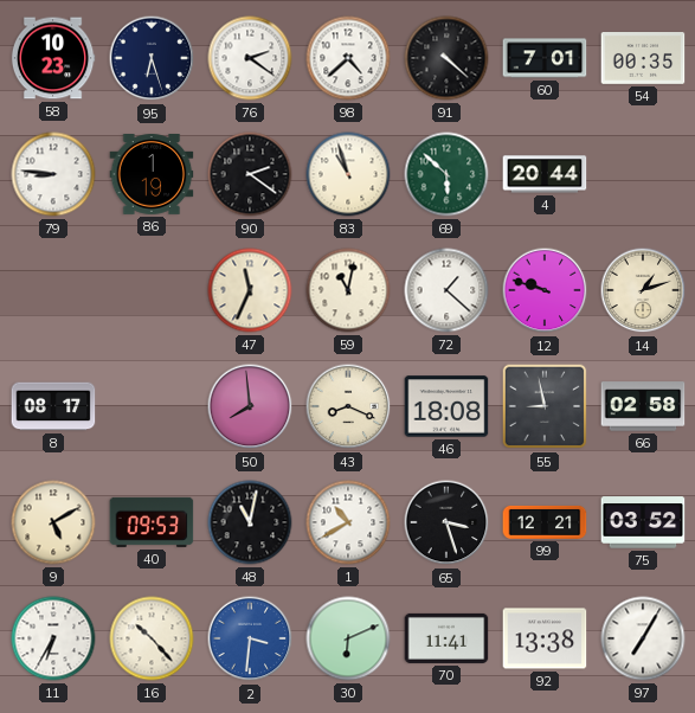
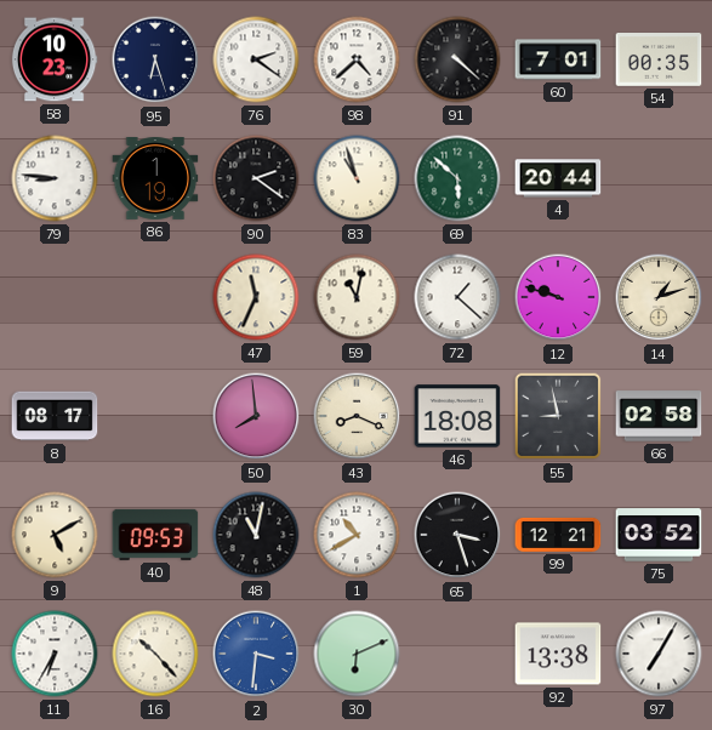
70: 11:41 -> none (446, 638)
